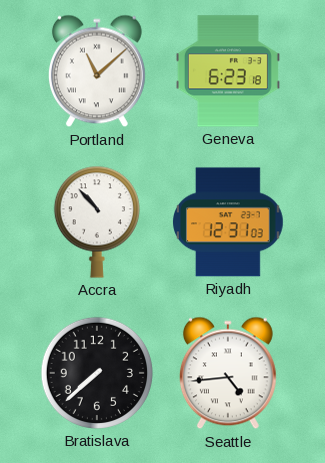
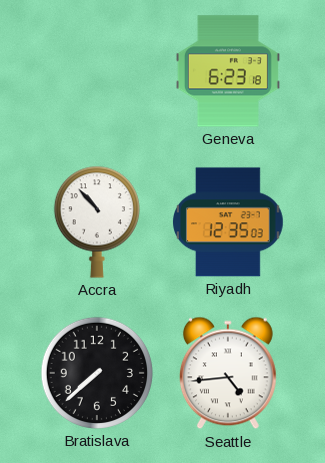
Portland: 11:08 -> none (97, 71)
Riyadh: 12:31 -> 12:35 (229, 222)
